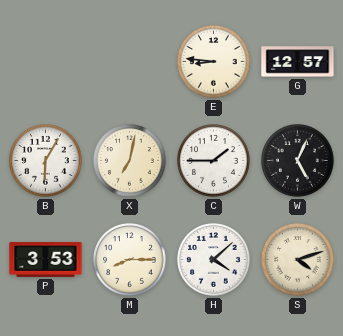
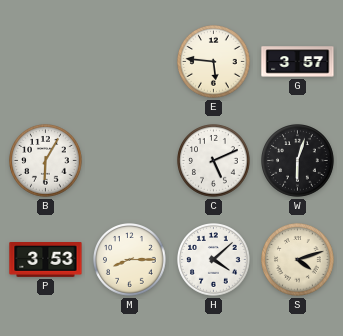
E: 8:46 -> 5:46 (214, 62)
G: 12:57 -> 3:57 (298, 62)
X: 7:02 -> none (130, 161)
C: 1:45 -> 5:11 (214, 161)
W: 5:04 -> 6:03 (298, 161)
